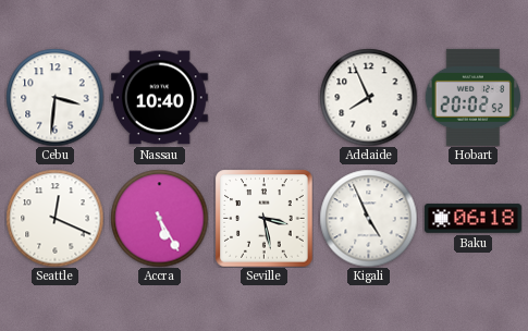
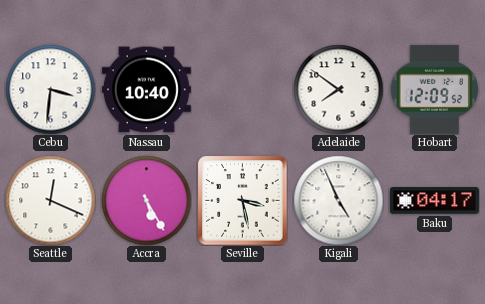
Adelaide: 7:56 -> 7:51 (338, 89)
Hobart: 20:02 -> 12:09 (434, 89)
Baku: 06:18 -> 04:17 (434, 201)
